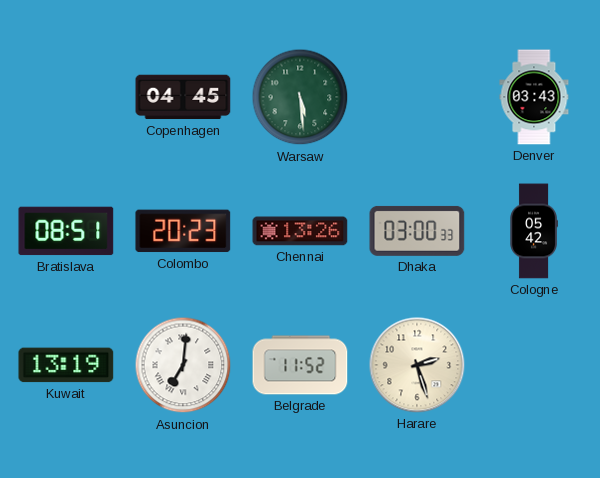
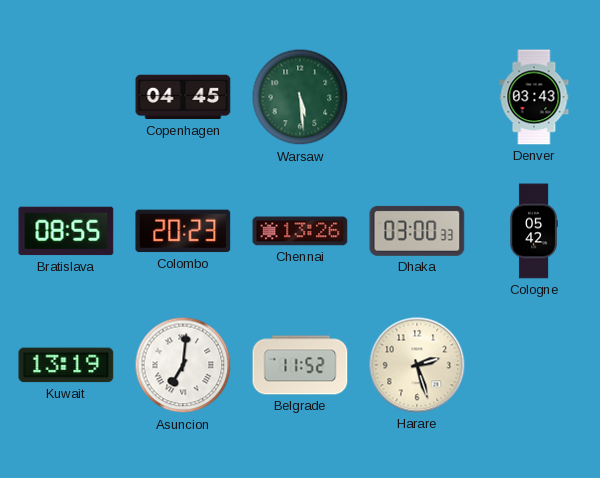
Bratislava: 08:51 -> 08:55 (66, 231)
